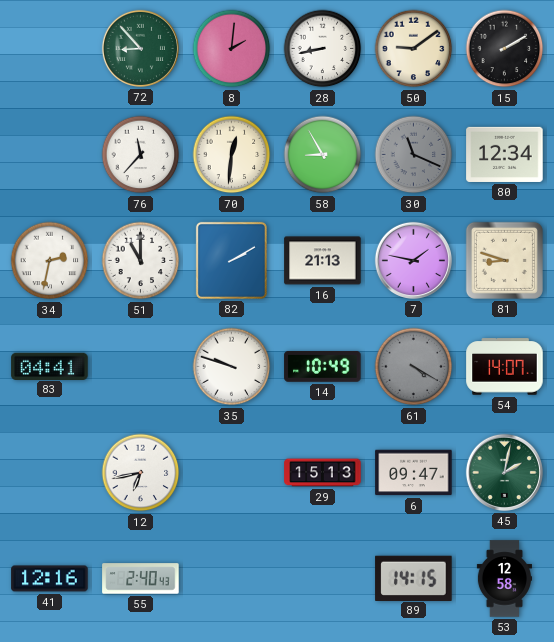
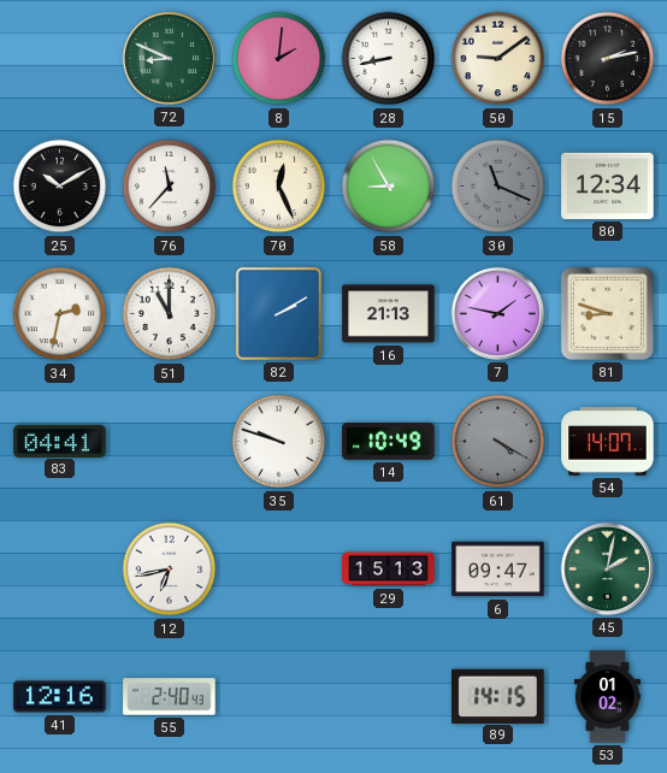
72: 8:53 -> 8:49 (169, 58)
15: 2:10 -> 2:13 (608, 59)
25: none -> 10:10 (60, 187)
70: 12:31 -> 12:26 (279, 187)
53: 12:58 -> 01:02 (607, 697)
